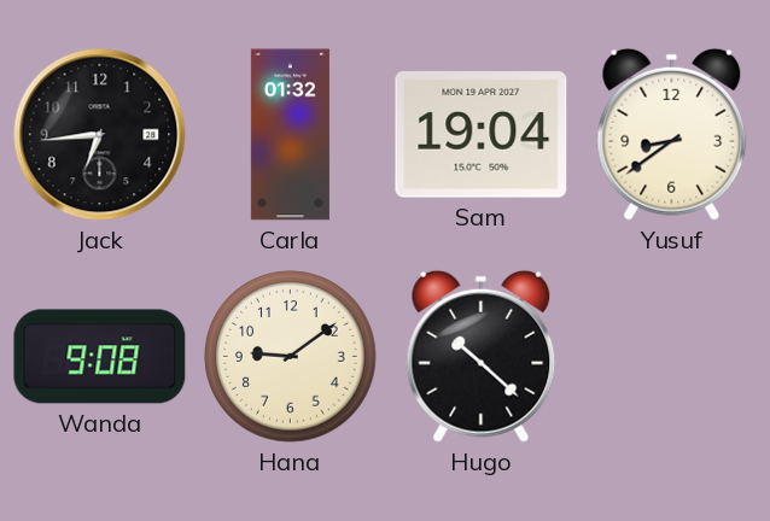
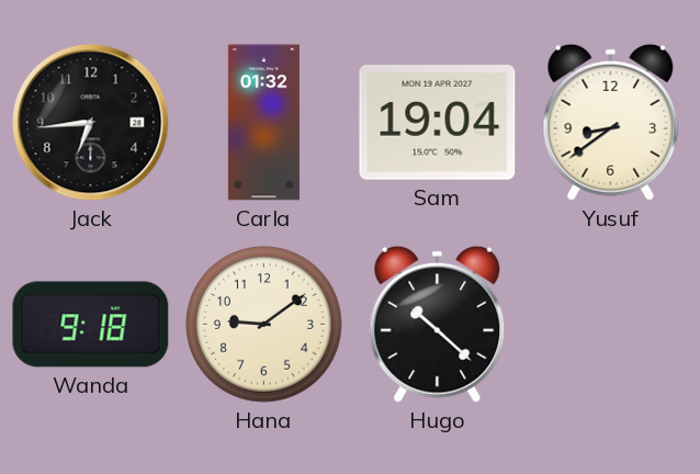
Wanda: 9:08 -> 9:18 (91, 325)
